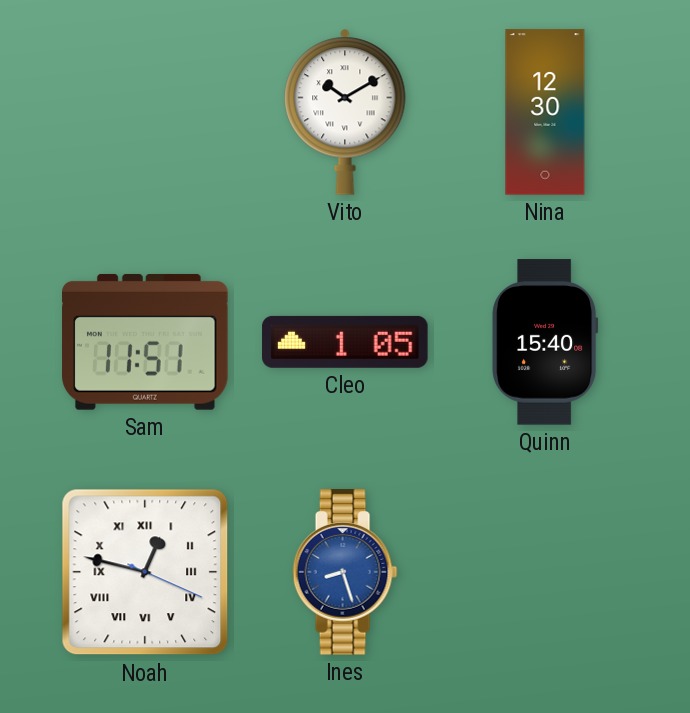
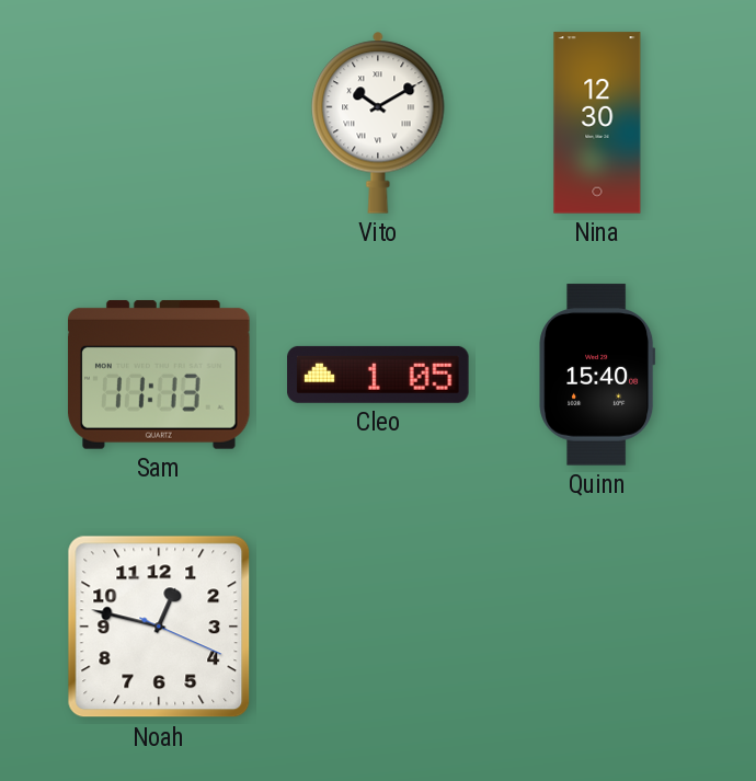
Sam: 11:51 -> 11:13 (159, 375)
Noah numerals: Roman -> Arabic (159, 627)
Ines: 8:27 -> none (345, 572)
